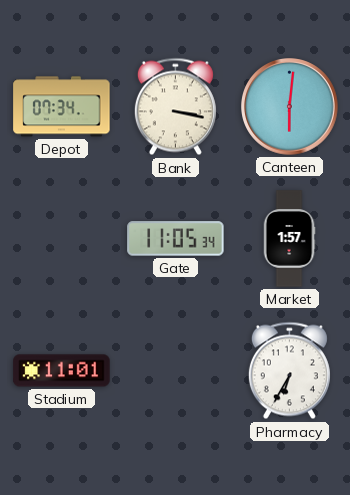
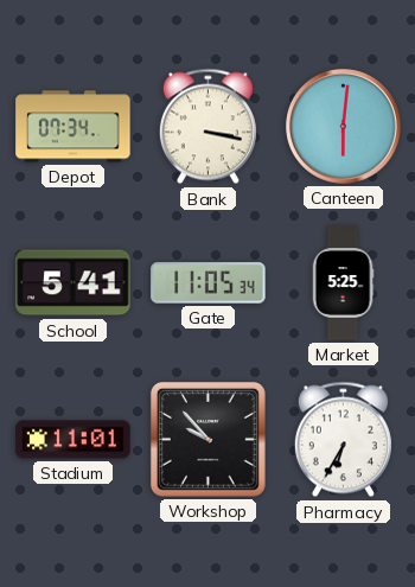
School: none -> 5:41 (74, 283)
Market: 1:57 -> 5:25 (343, 283)
Workshop: none -> 9:53 (207, 439)
